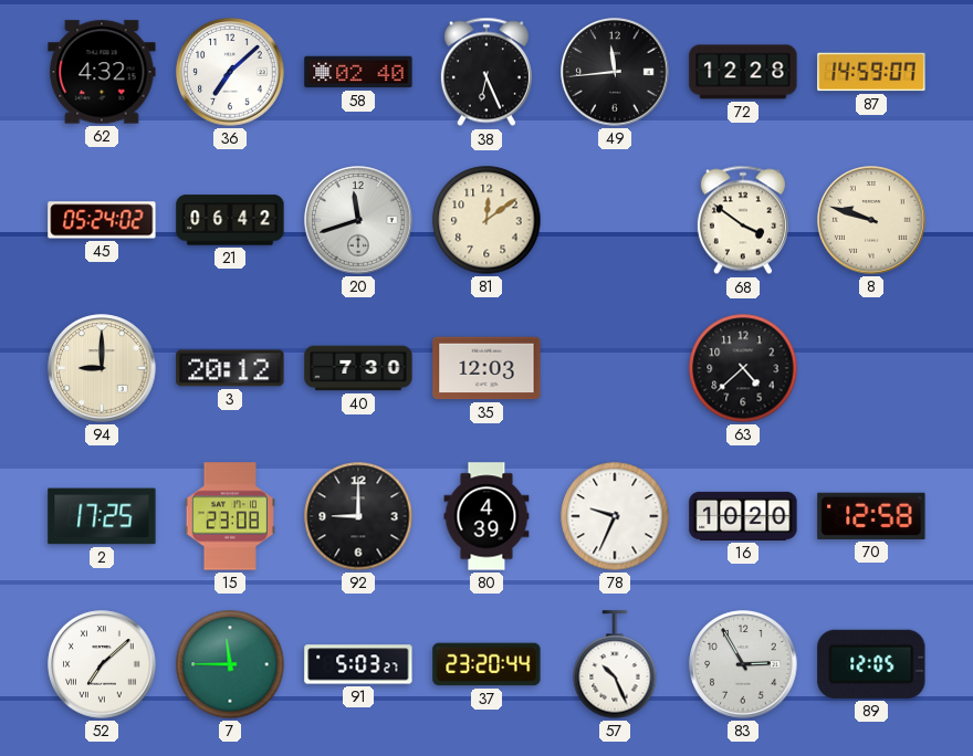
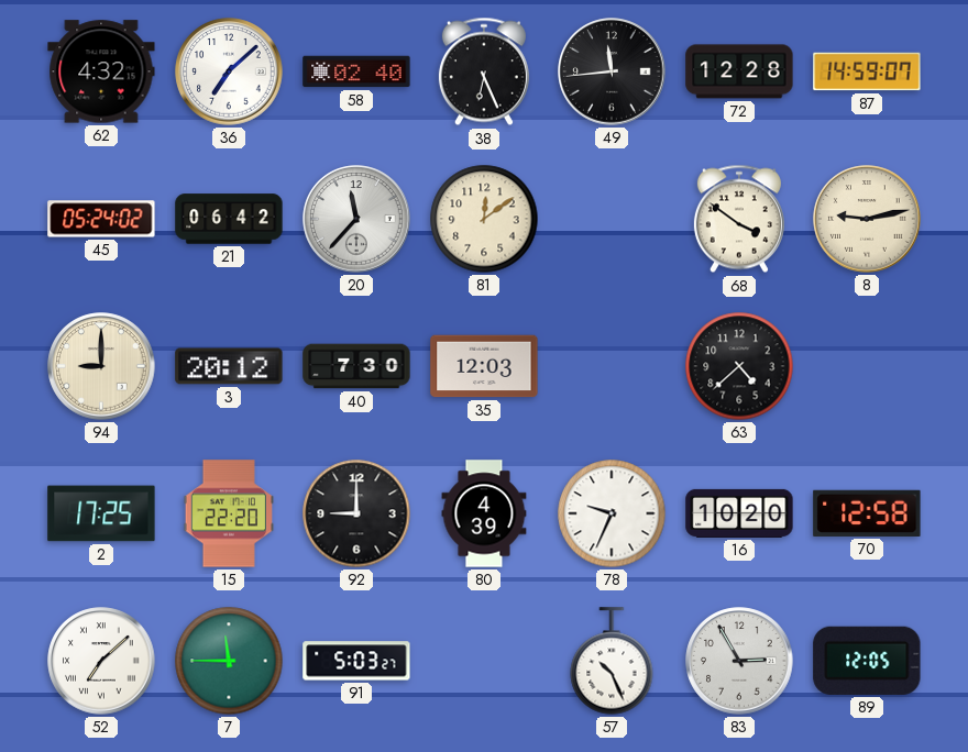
20: 11:42 -> 11:37 (356, 219)
8: 9:48 -> 9:13 (867, 219)
15: 23:08 -> 22:20 (229, 513)
37: 23:20 -> none (486, 664)
